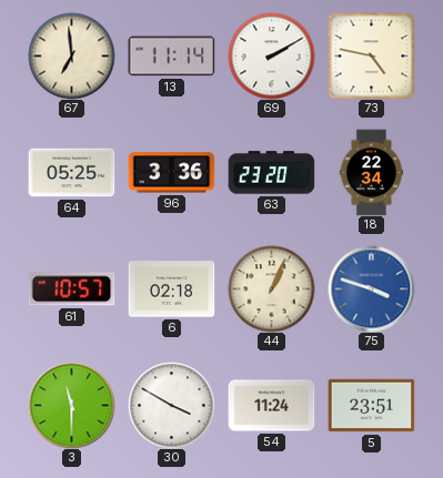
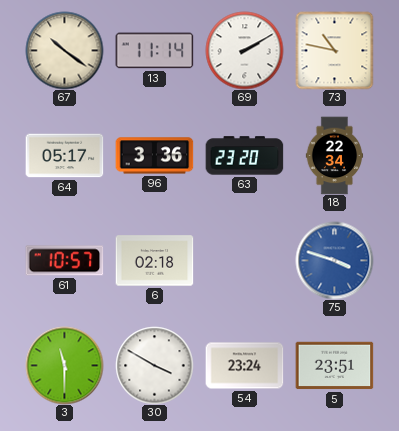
67: 6:59 -> 10:21 (64, 50)
73: 4:47 -> 10:47 (334, 50)
64: 05:25 -> 05:17 (64, 156)
44: 1:04 -> none (271, 288)
54: 11:24 -> 23:24 (244, 366)
